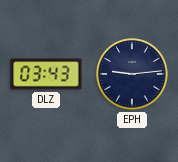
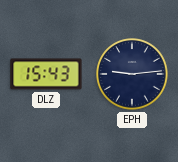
DLZ: 03:43 -> 15:43 (46, 74)
